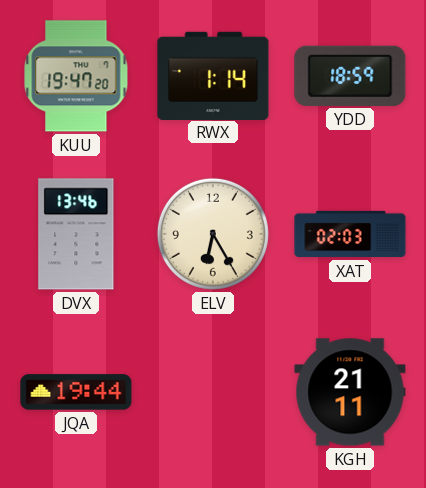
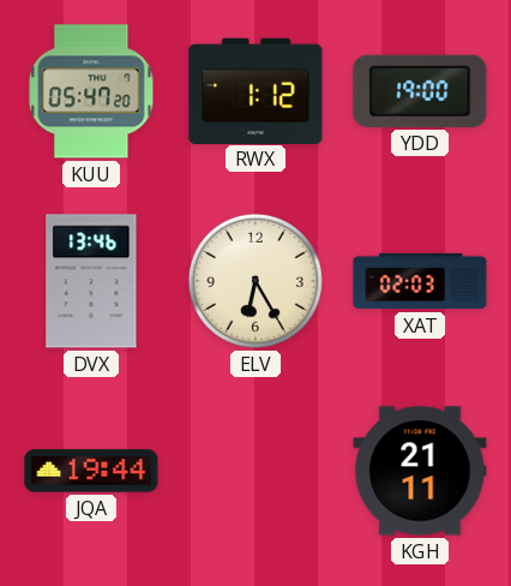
KUU: 19:47 -> 05:47 (91, 91)
RWX: 1:14 -> 1:12 (256, 90)
YDD: 18:59 -> 19:00 (420, 91)
